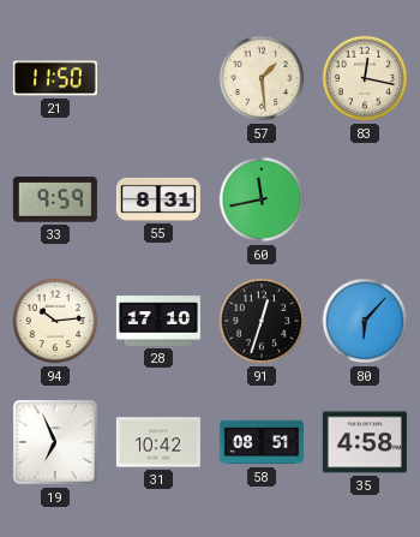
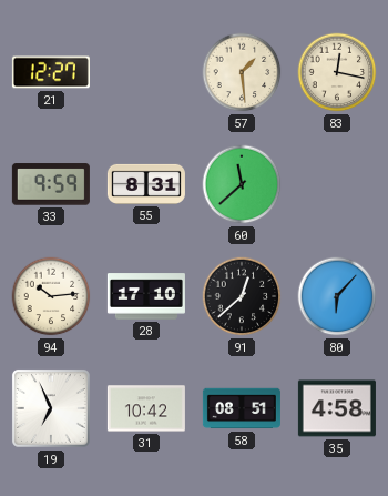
21: 11:50 -> 12:27 (51, 72)
60: 11:43 -> 11:38 (242, 184)
91: 12:33 -> 12:38 (242, 296)
